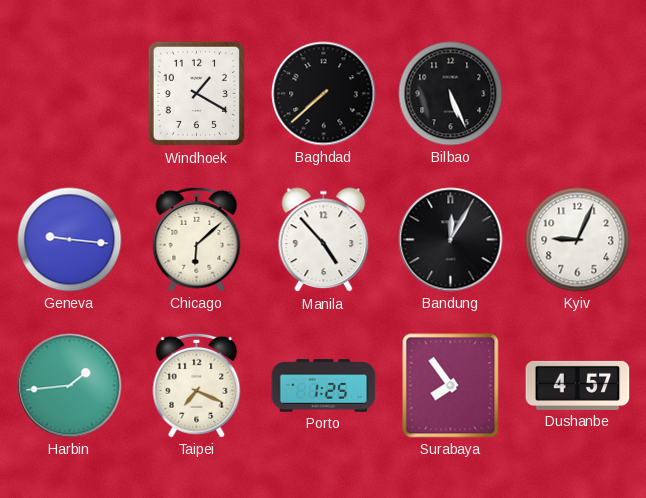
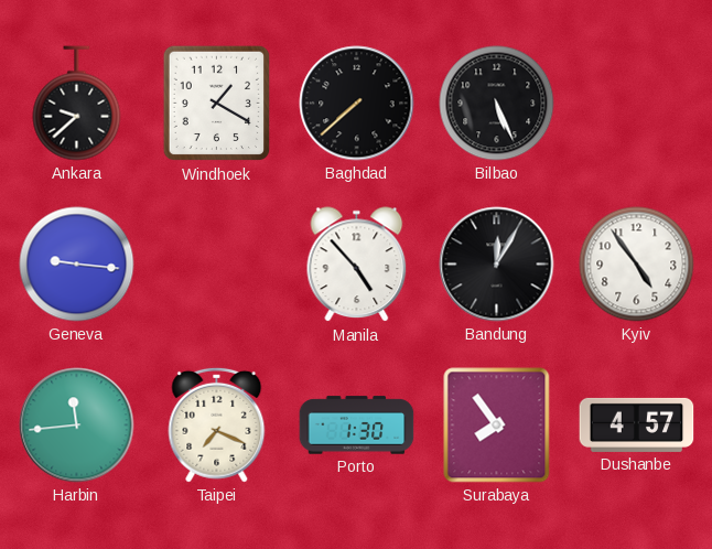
Ankara: none -> 9:38 (77, 104)
Chicago: 6:08 -> none (197, 239)
Kyiv: 9:04 -> 4:54 (637, 265)
Harbin: 1:44 -> 11:44 (77, 426)
Porto: 1:25 -> 1:30 (357, 426)
